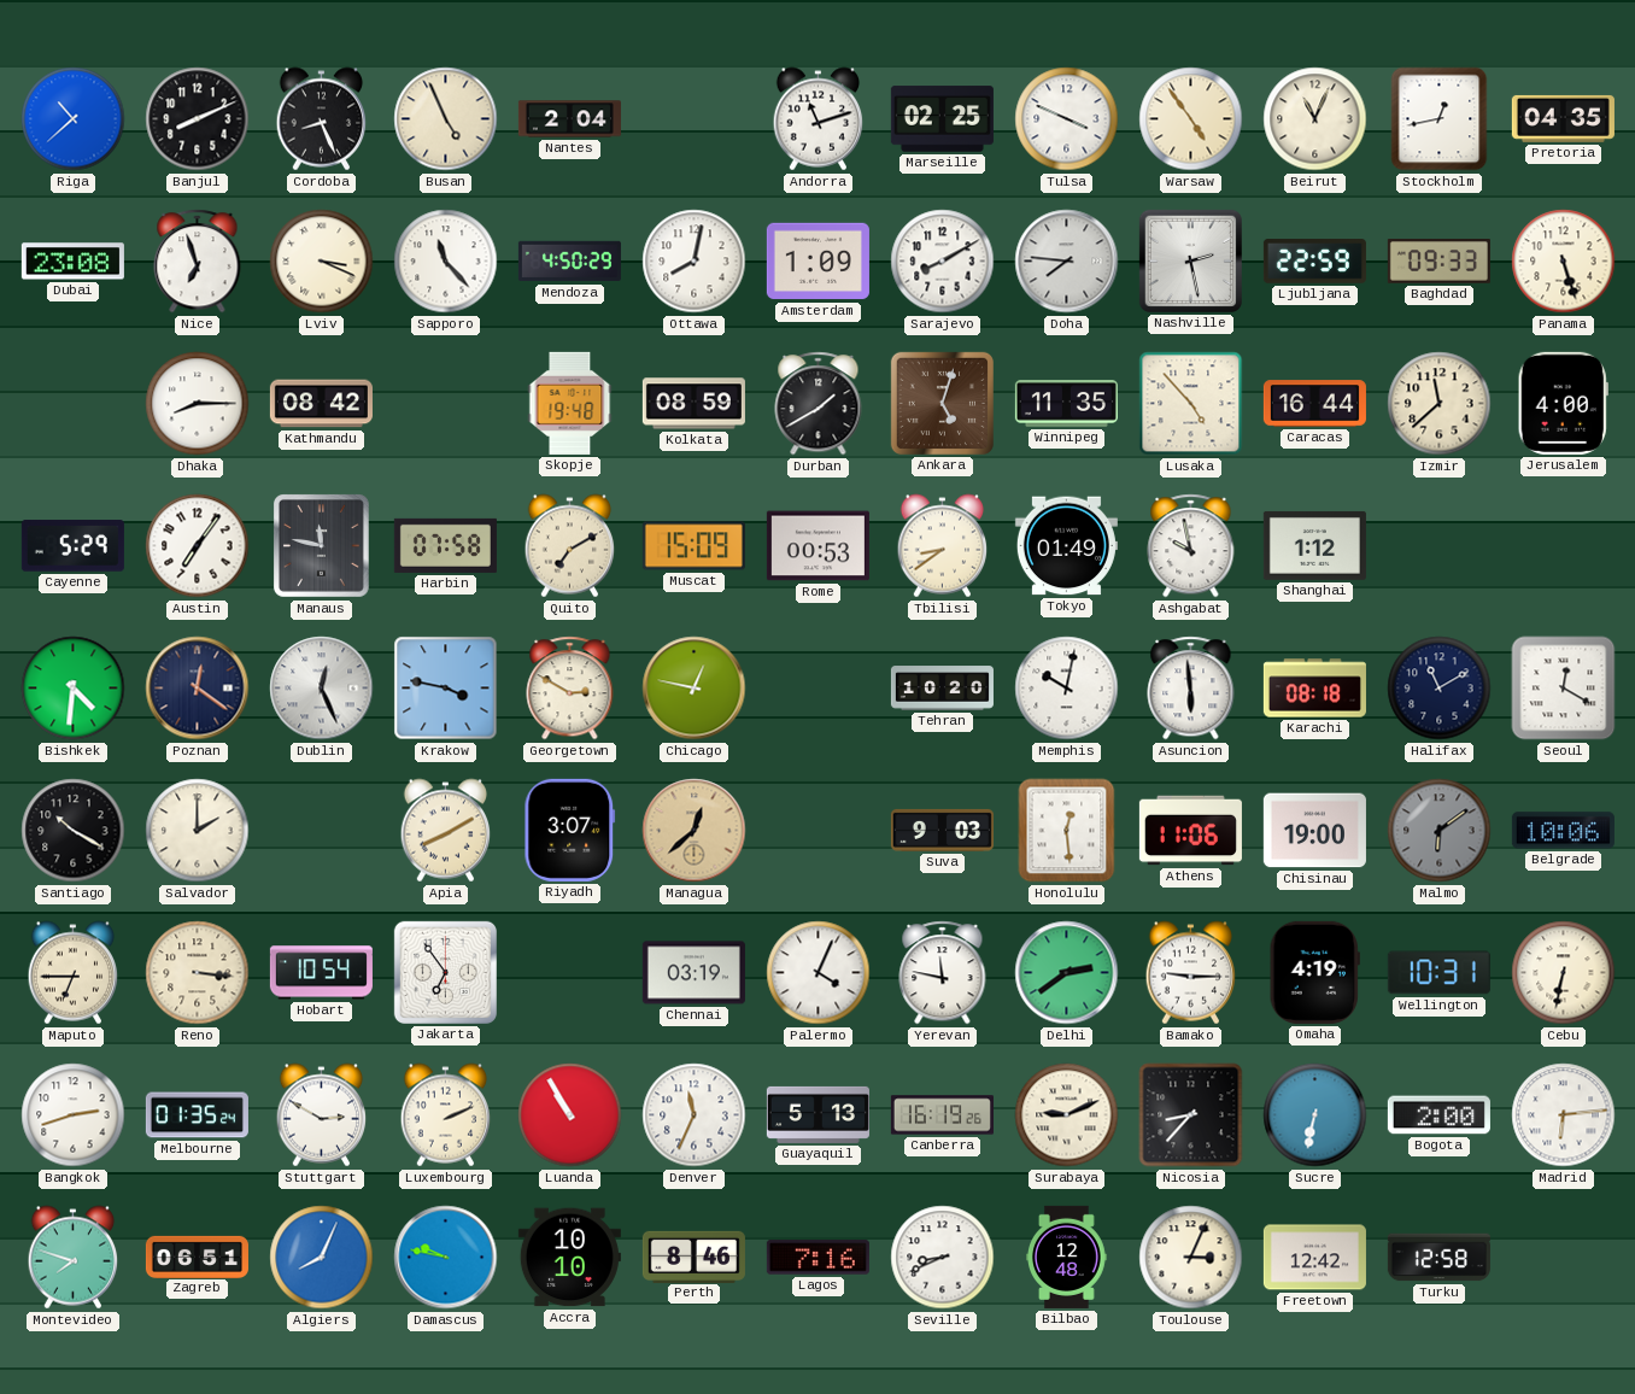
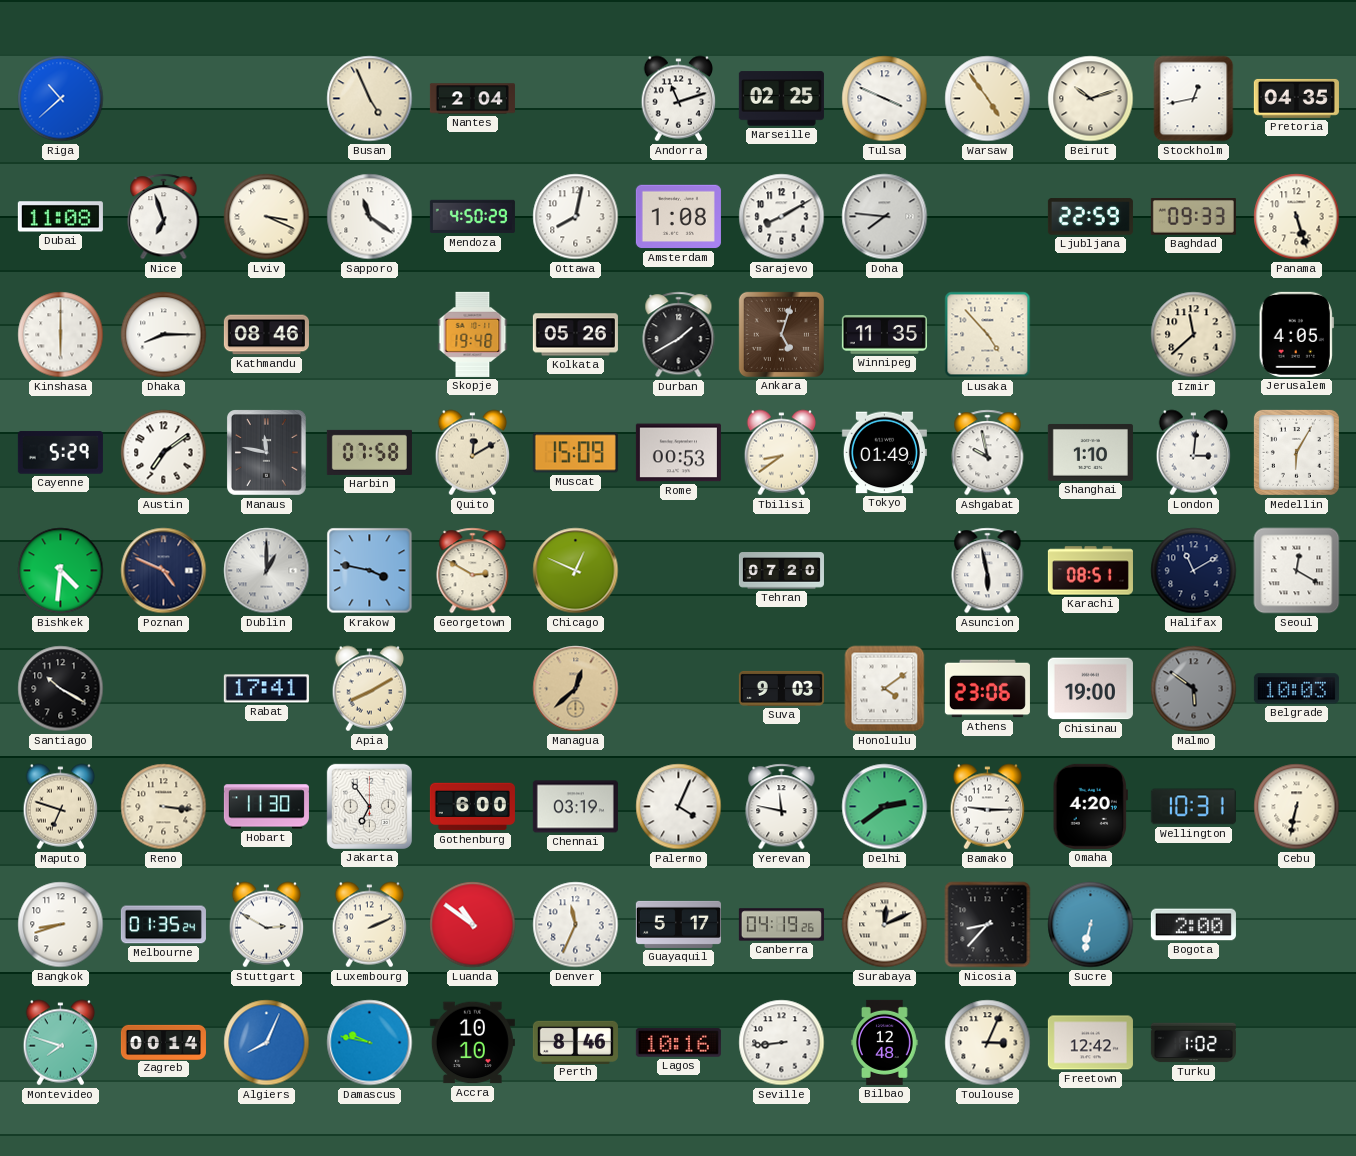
Banjul: 8:11 -> none (198, 119)
Cordoba: 8:26 -> none (322, 119)
Beirut: 11:04 -> 10:12 (1091, 99)
Dubai: 23:08 -> 11:08 (60, 217)
Sapporo: 11:23 -> 11:21 (370, 217)
Amsterdam: 1:09 -> 1:08 (678, 217)
Nashville: 2:28 -> none (1190, 260)
Kinshasa: none -> 6:00 (61, 335)
Kathmandu: 08:42 -> 08:46 (266, 335)
Kolkata: 08:59 -> 05:26 (575, 335)
Caracas: 16:44 -> none (1314, 404)
Jerusalem: 4:00 -> 4:05 (1296, 334)
Austin: 7:06 -> 7:09 (164, 453)
Quito: 7:10 -> 12:10 (473, 453)
Shanghai: 1:12 -> 1:10 (1090, 452)
London: none -> 3:01 (1194, 453)
Medellin: none -> 6:05 (1296, 452)
Poznan: 12:21 -> 4:49 (164, 571)
Dublin: 12:26 -> 1:00 (267, 571)
Chicago: 12:47 -> 12:49 (576, 571)
Tehran: 10:20 -> 07:20 (781, 571)
Memphis: 10:02 -> none (1067, 689)
Asuncion: 5:59 -> 5:58 (988, 571)
Karachi: 08:18 -> 08:51 (1090, 571)
Salvador: 2:00 -> none (198, 831)
Rabat: none -> 17:41 (266, 689)
Riyadh: 3:07 -> none (570, 830)
Honolulu: 12:29 -> 4:09 (885, 689)
Athens: 11:06 -> 23:06 (987, 689)
Malmo: 6:09 -> 5:51 (1194, 689)
Belgrade: 10:06 -> 10:03 (1296, 689)
Maputo: 6:45 -> 6:48 (61, 807)
Hobart: 10:54 -> 11:30 (266, 807)
Gothenburg: none -> 6:00 (472, 807)
Omaha: 4:19 -> 4:20 (1090, 806)
Bangkok: 2:42 -> 8:42 (61, 925)
Luanda: 10:55 -> 10:51 (473, 925)
Guayaquil: 5:13 -> 5:17 (678, 924)
Canberra: 16:19 -> 04:19 (781, 925)
Surabaya: 9:11 -> 12:11 (885, 925)
Madrid: 6:14 -> none (1564, 1115)
Zagreb: 06:51 -> 00:14 (163, 1042)
Lagos: 7:16 -> 10:16 (678, 1043)
Seville: 8:41 -> 8:44 (782, 1043)
Turku: 12:58 -> 1:02 (1193, 1043)
